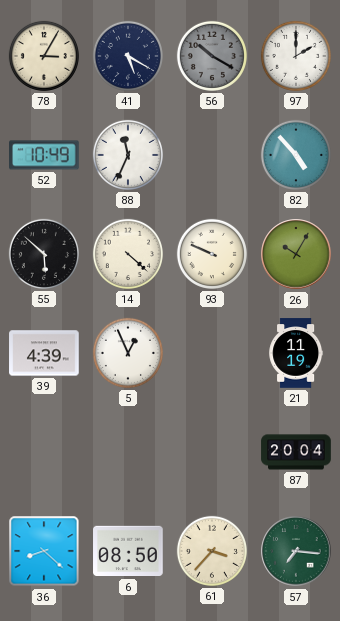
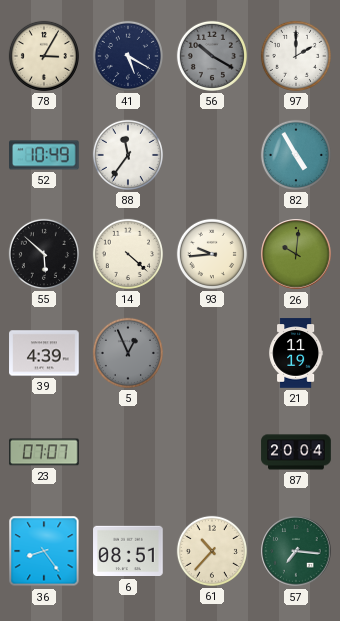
88: 11:34 -> 11:36 (128, 155)
82: 4:53 -> 4:55 (296, 155)
93: 9:49 -> 9:44 (212, 254)
26: 10:05 -> 10:01 (296, 254)
5 dial: white -> grey (128, 353)
23: none -> 07:07 (44, 452)
36: 8:22 -> 8:24 (44, 551)
6: 08:50 -> 08:51 (128, 551)
61: 3:37 -> 10:37 (212, 551)
